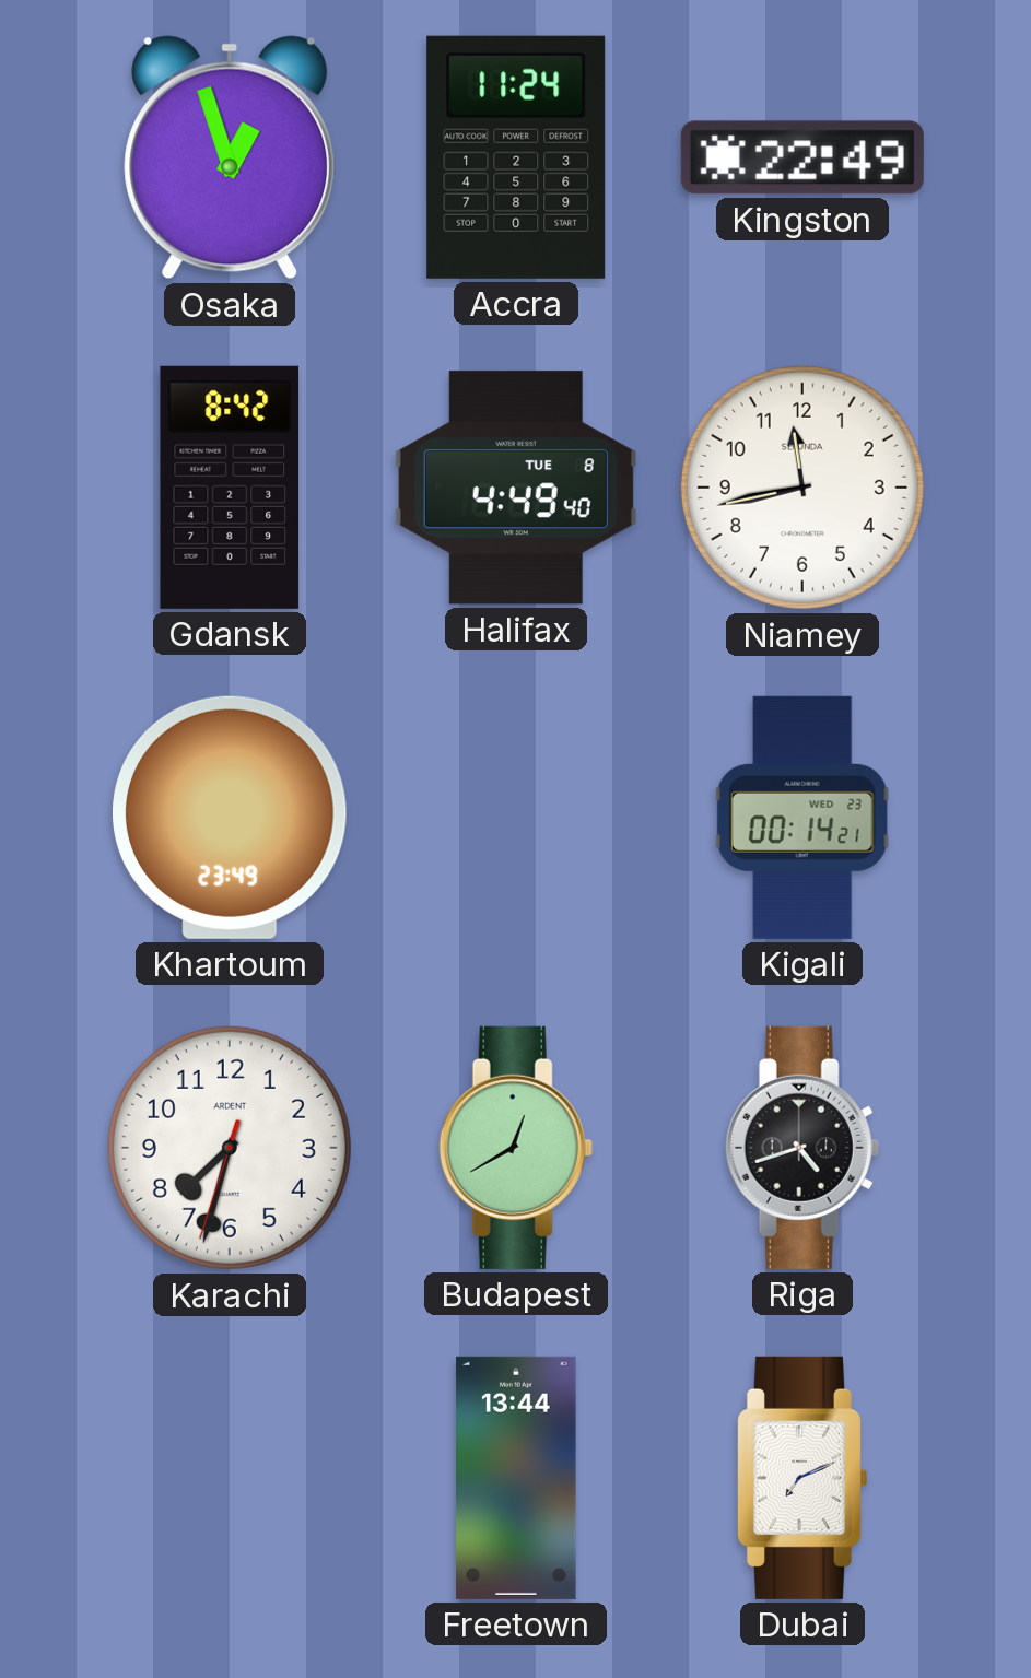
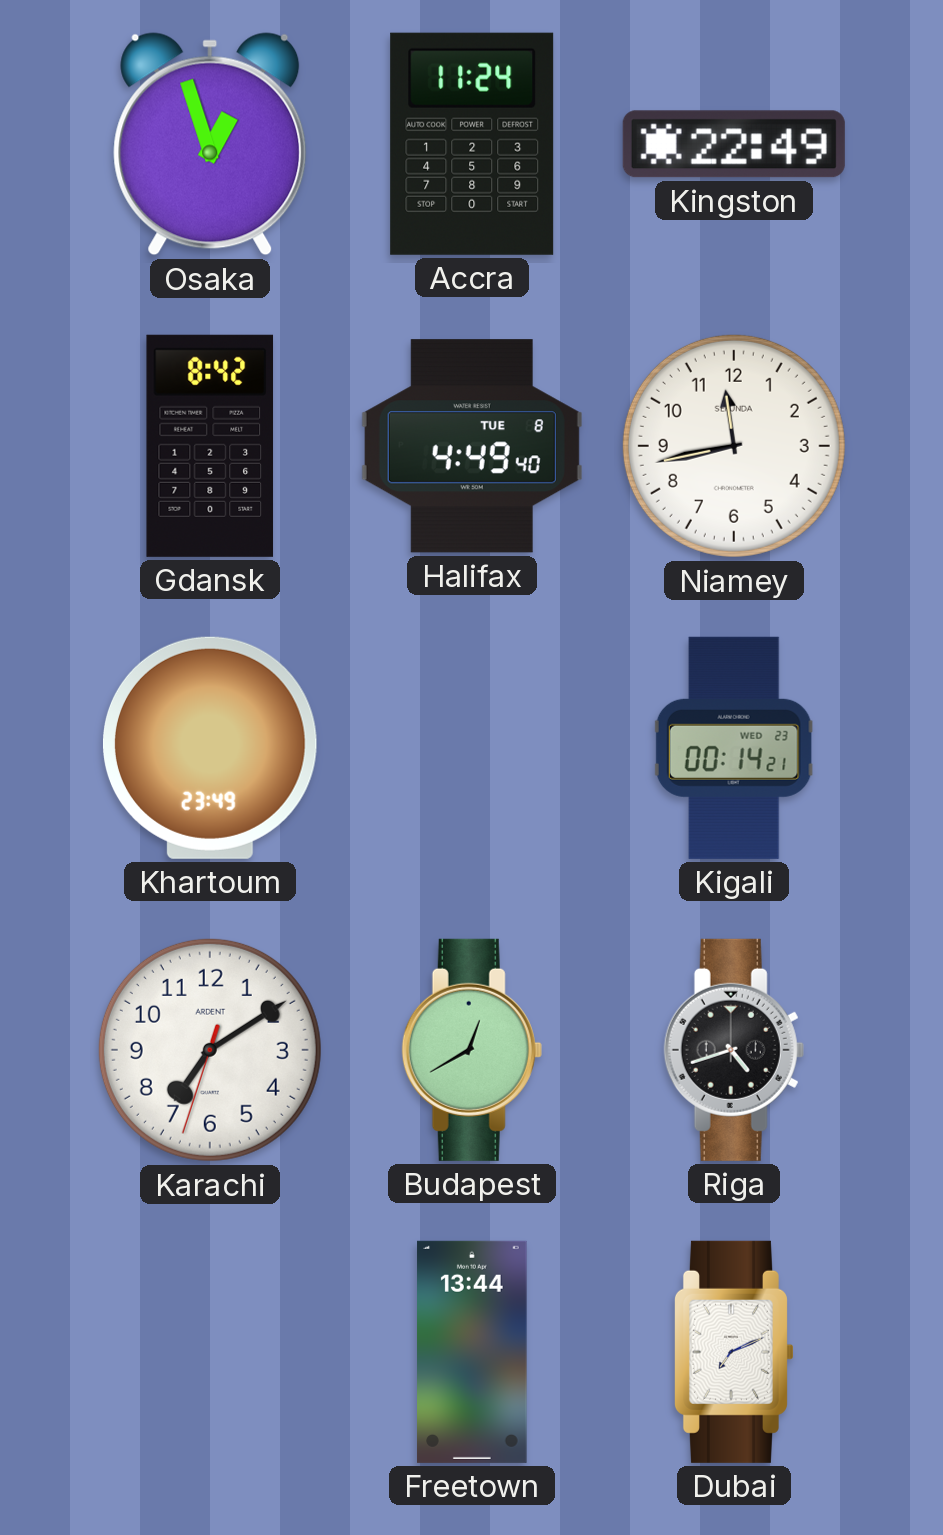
Karachi: 7:32 -> 7:09 (210, 1050)
